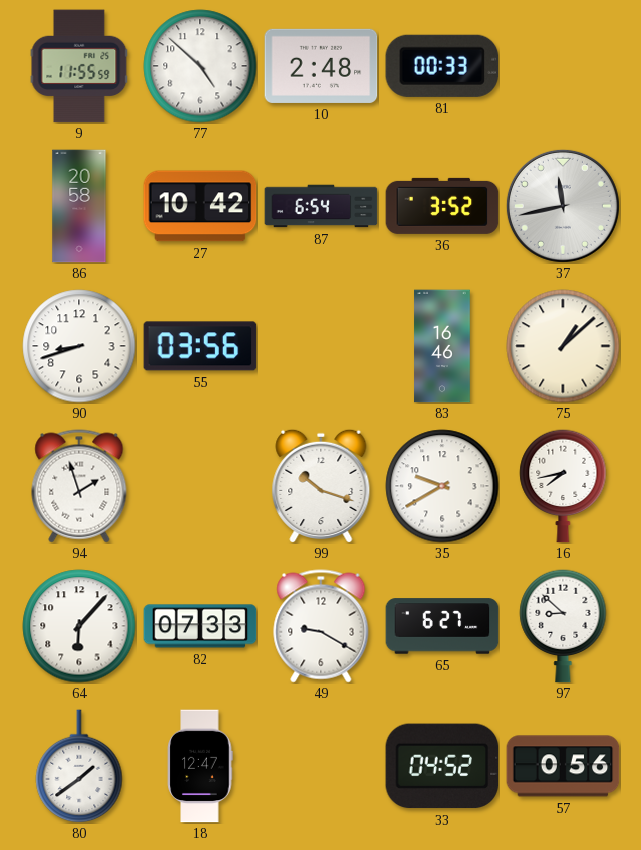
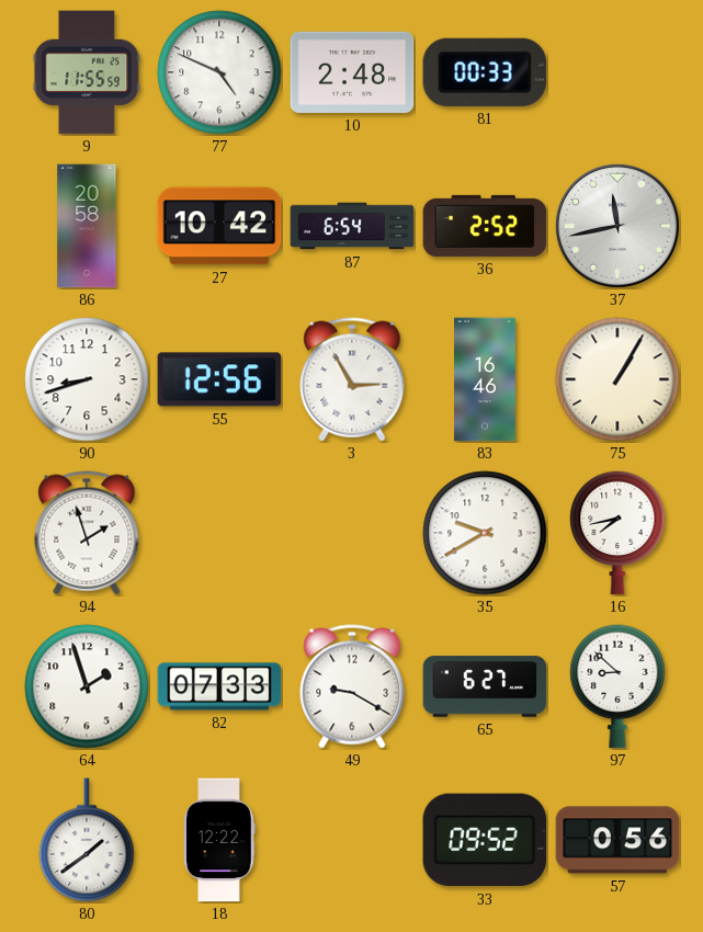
77: 4:52 -> 4:49 (219, 72)
36: 3:52 -> 2:52 (485, 226)
55: 03:56 -> 12:56 (219, 379)
3: none -> 2:55 (352, 379)
75: 1:08 -> 1:05 (617, 379)
99: 10:18 -> none (321, 485)
64: 6:07 -> 1:57 (87, 686)
18: 12:47 -> 12:22 (219, 840)
33: 04:52 -> 09:52 (485, 840)
